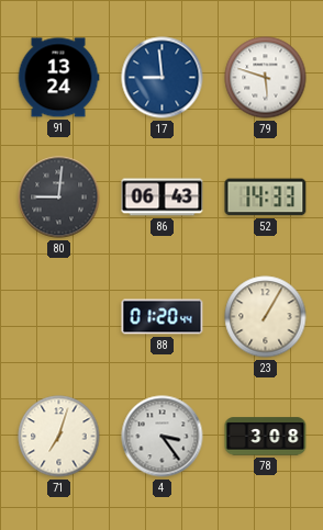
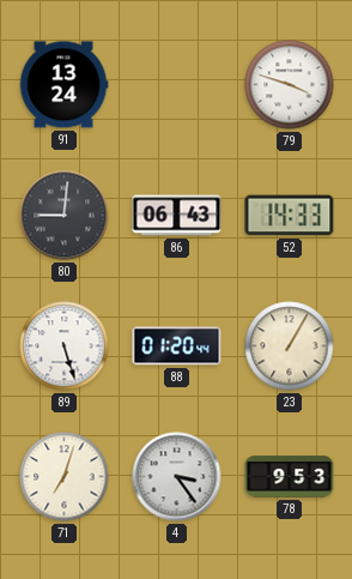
17: 8:59 -> none (163, 78)
79: 5:48 -> 3:48 (290, 85)
89: none -> 5:27 (65, 346)
78: 3:08 -> 9:53 (290, 477)
